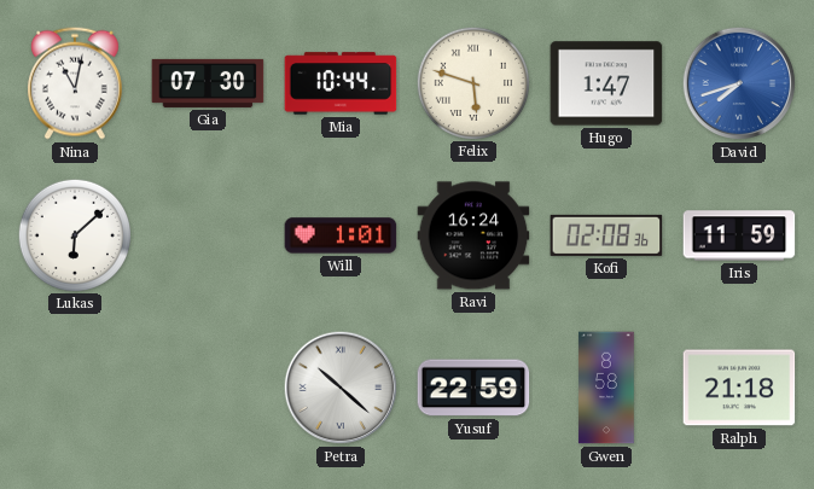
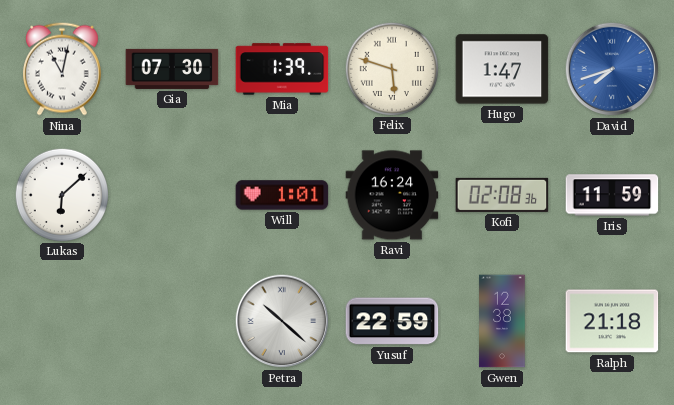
Mia: 10:44 -> 1:39 (282, 69)
Gwen: 8:58 -> 12:38 (502, 321)
